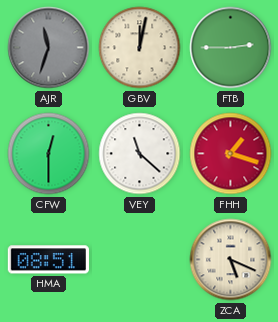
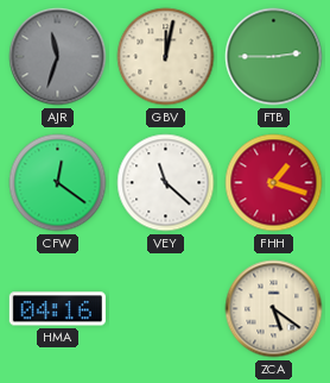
CFW: 12:30 -> 12:21 (58, 183)
HMA: 08:51 -> 04:16 (57, 309)
ZCA: 5:19 -> 5:21 (274, 309)
